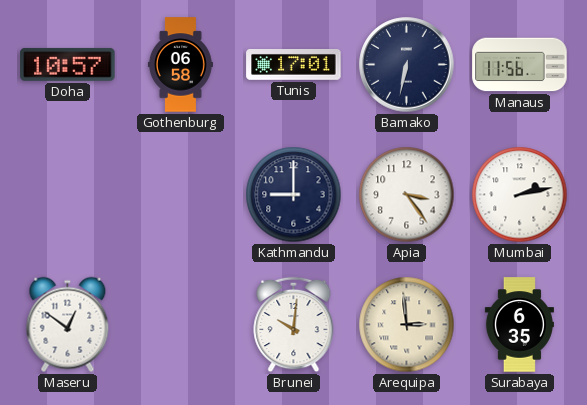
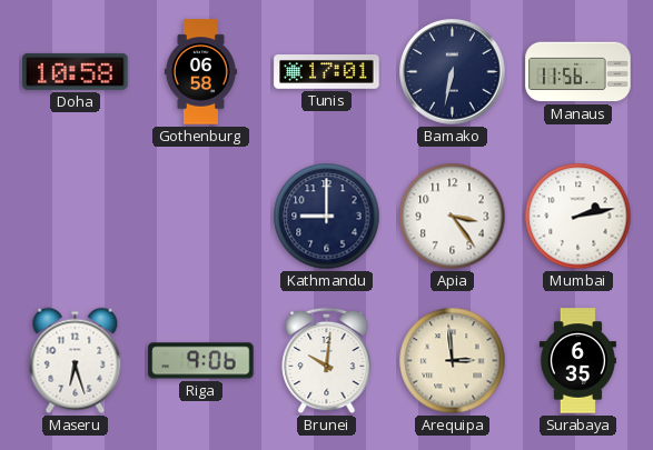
Doha: 10:57 -> 10:58 (76, 71)
Maseru: 12:51 -> 6:27 (76, 361)
Riga: none -> 9:06 (201, 361)
